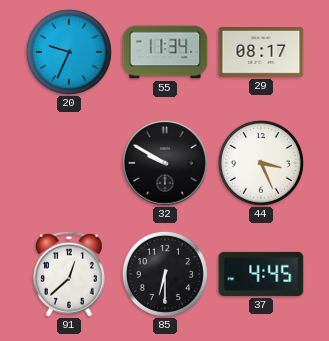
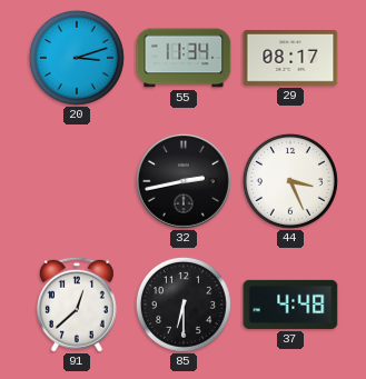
20: 9:34 -> 3:12 (77, 58)
32: 9:50 -> 2:43 (184, 181)
37: 4:45 -> 4:48 (290, 305)
